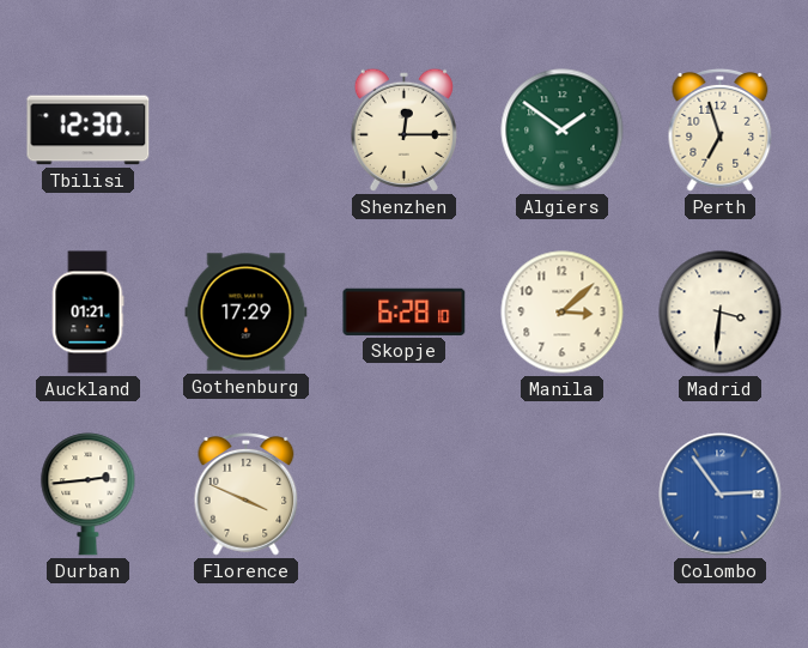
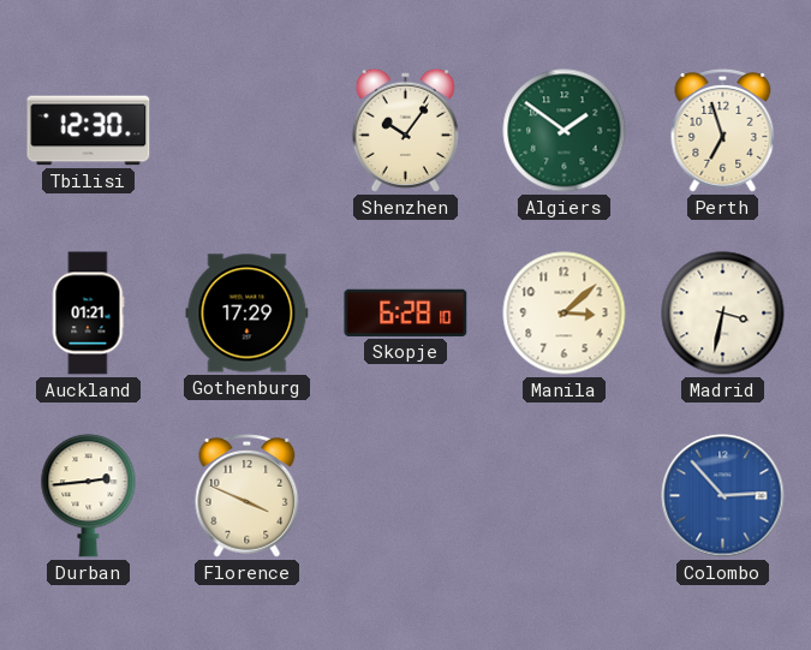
Shenzhen: 12:15 -> 10:06 (405, 130)
Madrid: 3:31 -> 3:32 (723, 314)
Colombo: 2:54 -> 2:53 (723, 496)
